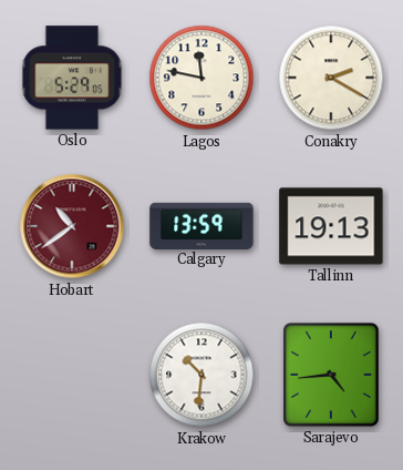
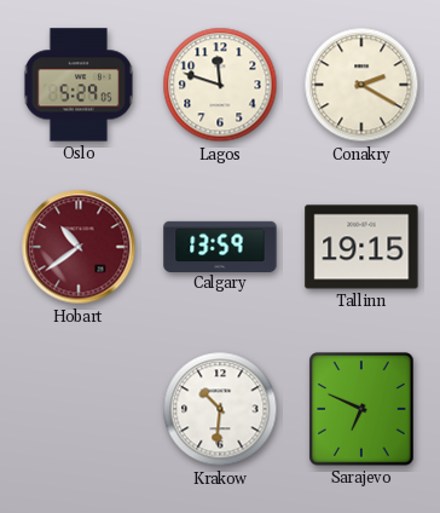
Lagos: 11:47 -> 11:48 (220, 85)
Tallinn: 19:13 -> 19:15 (361, 247)
Sarajevo: 4:44 -> 6:49 (361, 409)
